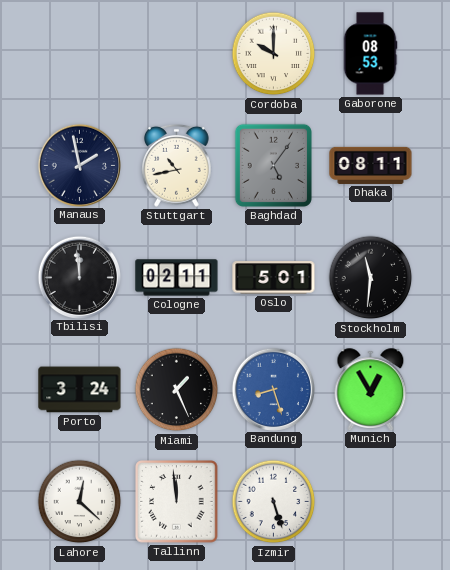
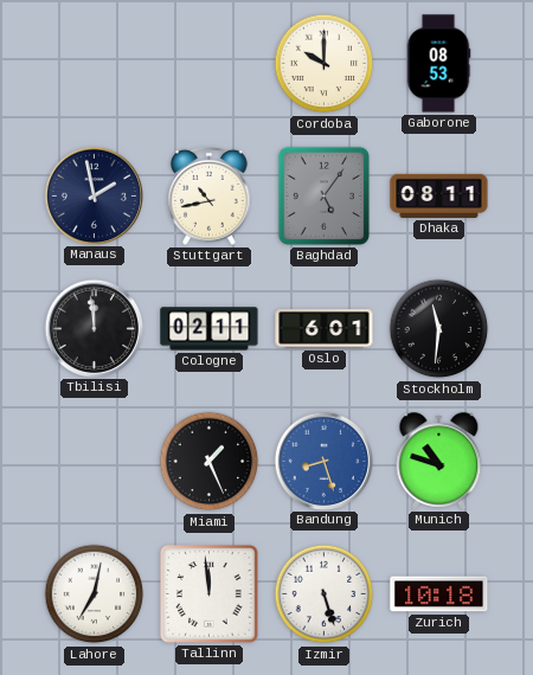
Oslo: 5:01 -> 6:01 (325, 329)
Porto: 3:24 -> none (80, 390)
Munich: 12:55 -> 10:48 (439, 461)
Lahore: 12:22 -> 7:02 (95, 594)
Zurich: none -> 10:18 (439, 594)
